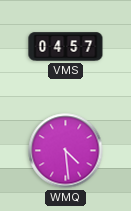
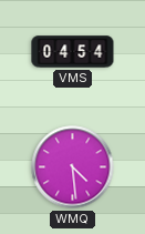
VMS: 04:57 -> 04:54 (73, 52)
